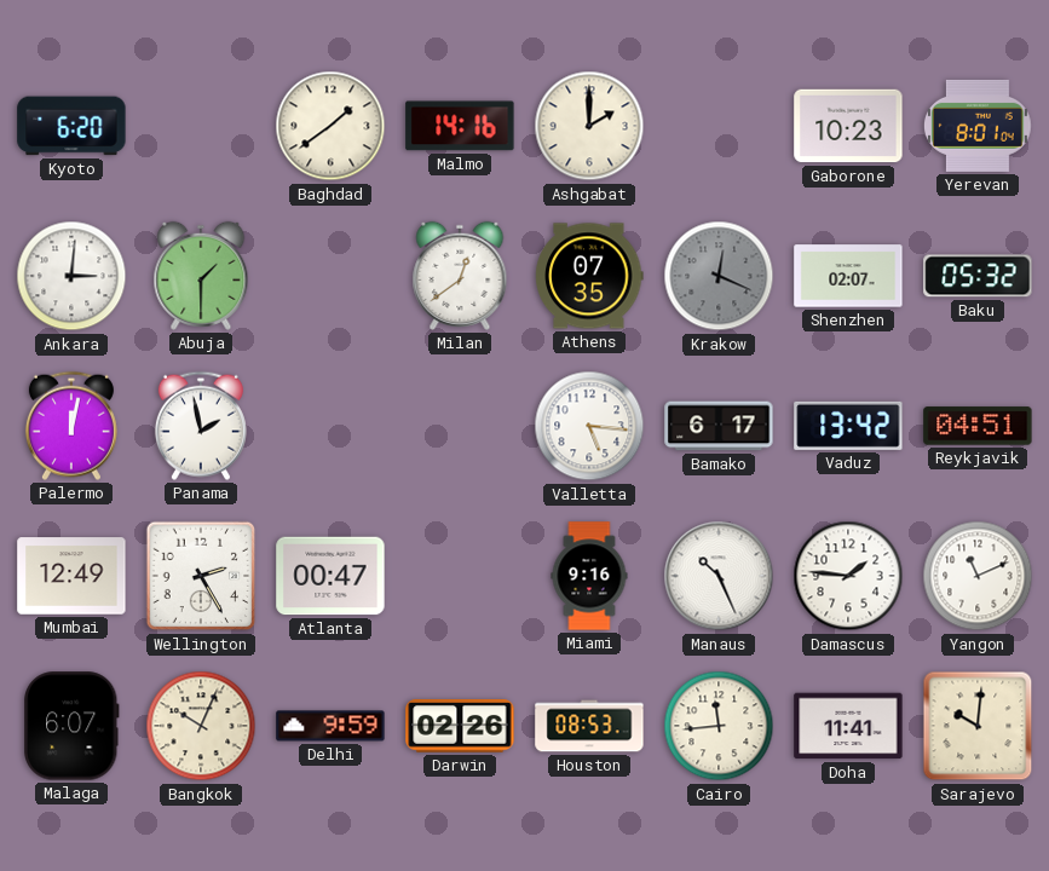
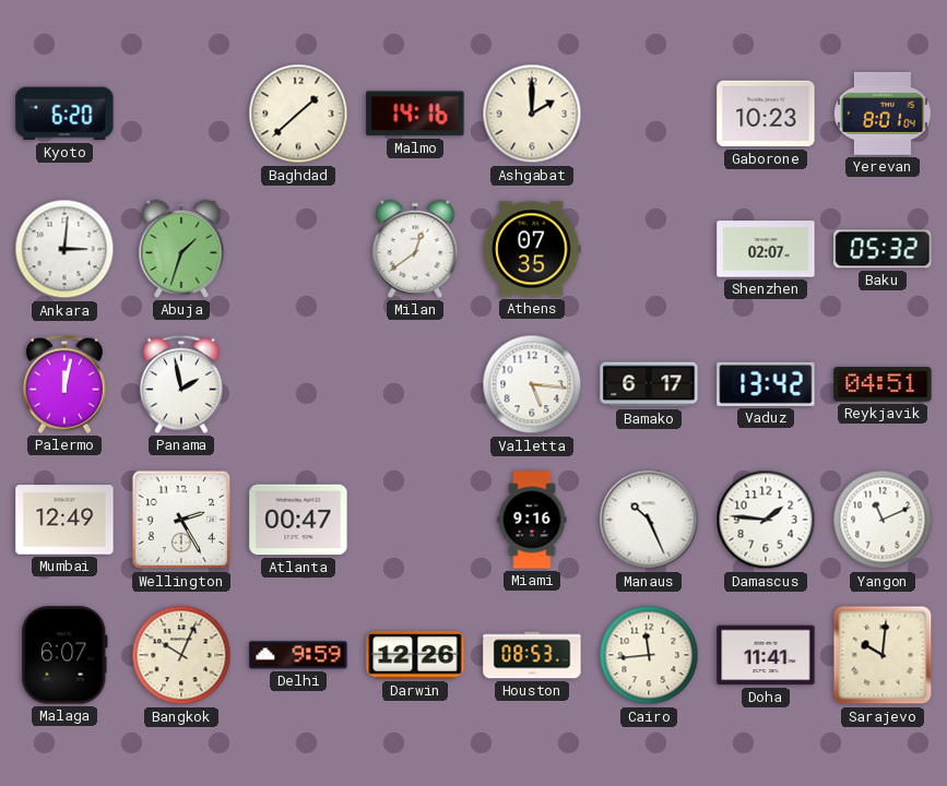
Baghdad: 1:39 -> 1:38 (298, 114)
Abuja: 1:30 -> 1:33 (181, 249)
Krakow: 12:19 -> none (719, 276)
Darwin: 02:26 -> 12:26 (415, 656)
